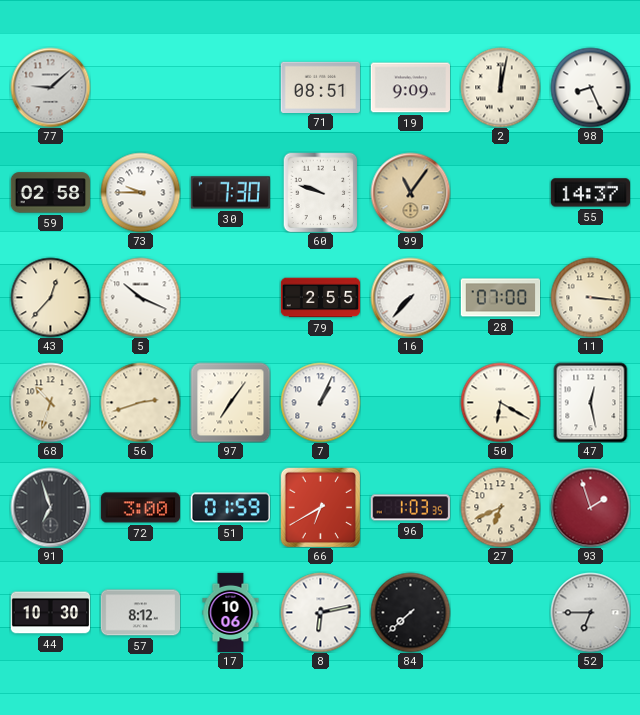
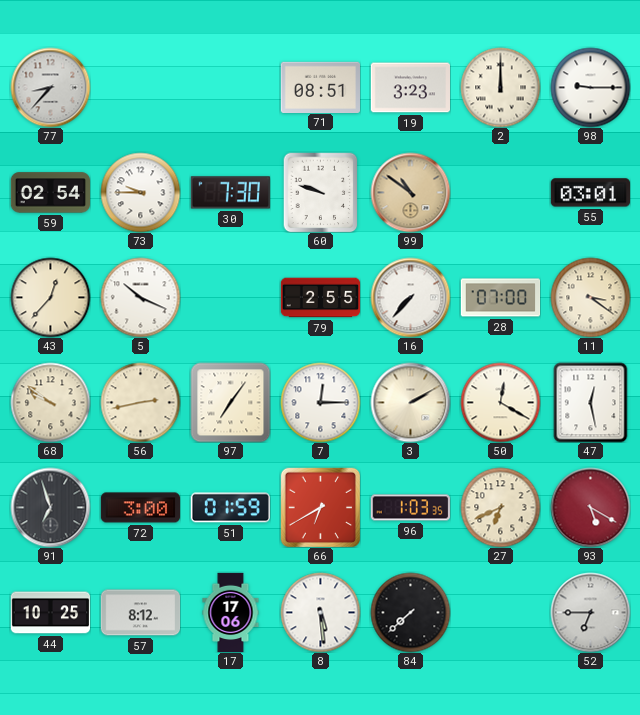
77: 9:08 -> 8:37 (50, 87)
19: 9:09 -> 3:23 (410, 88)
2: 12:02 -> 12:00 (500, 87)
98: 8:26 -> 9:15 (590, 87)
59: 02:58 -> 02:54 (50, 193)
99: 11:06 -> 10:51 (410, 192)
55: 14:37 -> 03:01 (590, 193)
11: 3:16 -> 3:21 (590, 297)
68: 10:33 -> 9:51 (50, 402)
56: 2:42 -> 2:43 (140, 402)
7: 1:04 -> 12:15 (320, 402)
3: none -> 2:10 (410, 402)
50: 6:20 -> 12:20 (500, 402)
93: 1:57 -> 5:20 (590, 507)
44: 10:30 -> 10:25 (50, 613)
17: 10:06 -> 17:06 (231, 612)
8: 6:13 -> 5:29 (320, 612)
